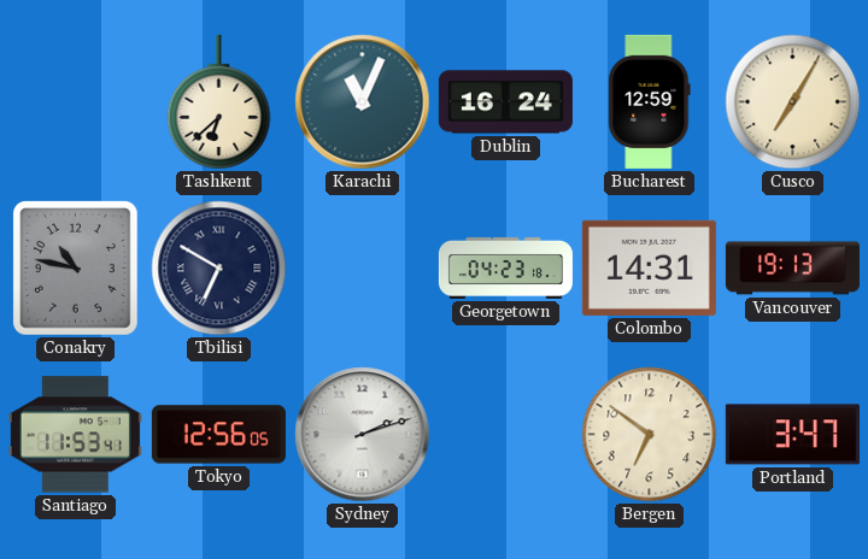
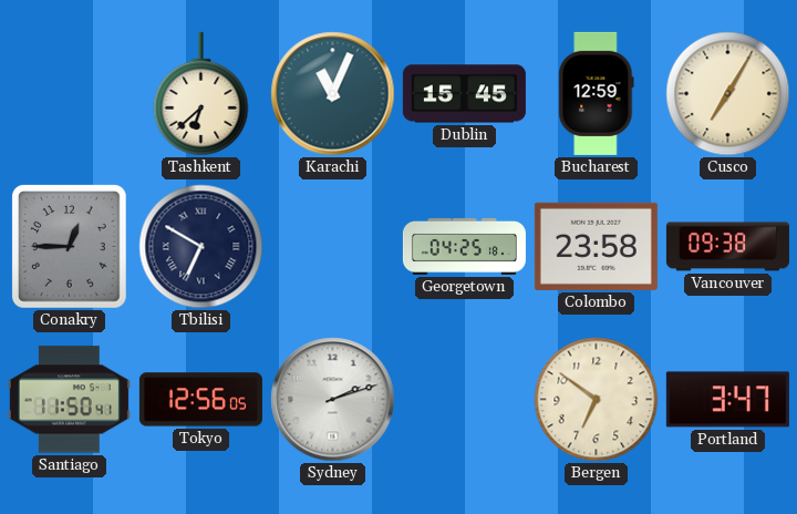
Dublin: 16:24 -> 15:45 (464, 94)
Conakry: 10:47 -> 12:45 (70, 247)
Georgetown: 04:23 -> 04:25 (464, 246)
Colombo: 14:31 -> 23:58 (596, 246)
Vancouver: 19:13 -> 09:38 (727, 247)
Santiago: 11:53 -> 11:50 (69, 400)
